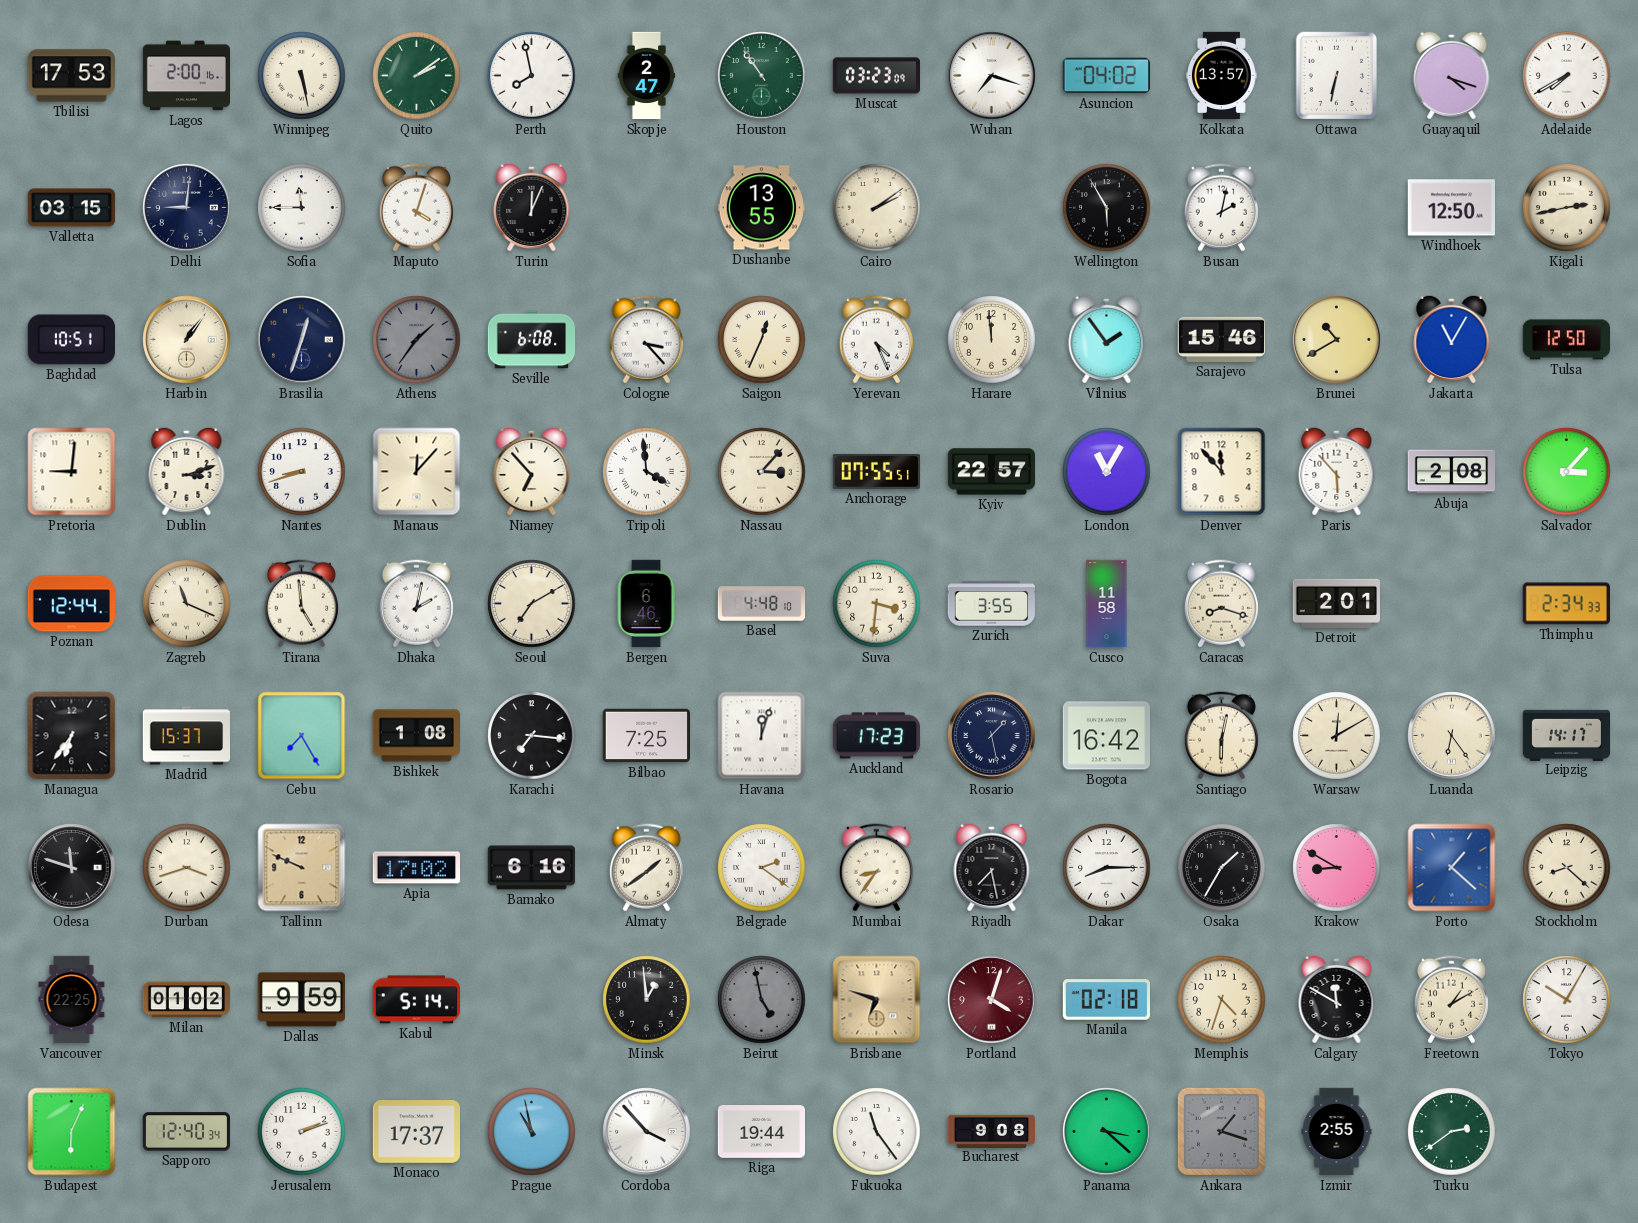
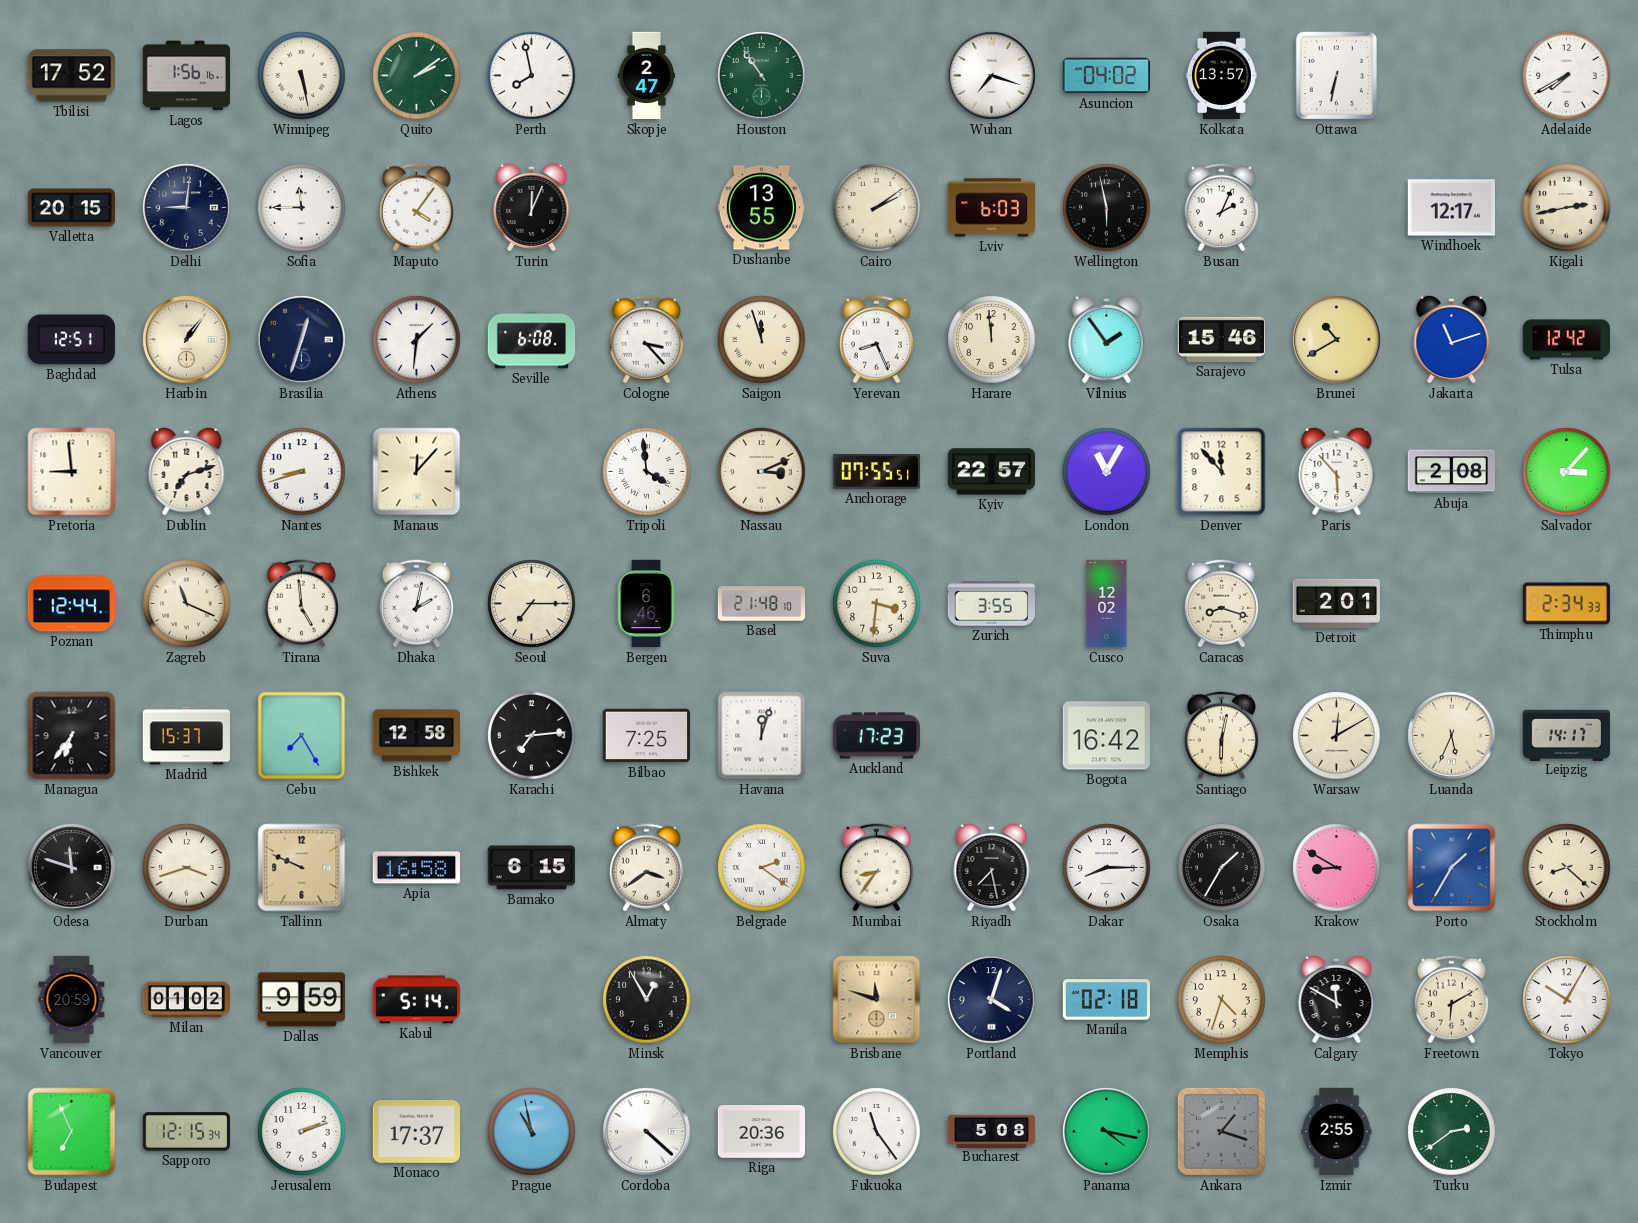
Tbilisi: 17:53 -> 17:52 (71, 76)
Lagos: 2:00 -> 1:56 (186, 76)
Muscat: 03:23 -> none (877, 76)
Guayaquil: 4:18 -> none (1452, 75)
Valletta: 03:15 -> 20:15 (72, 208)
Maputo: 4:03 -> 4:06 (416, 208)
Lviv: none -> 6:03 (991, 208)
Wellington: 5:55 -> 5:58 (1107, 208)
Busan: 2:02 -> 2:04 (1221, 208)
Windhoek: 12:50 -> 12:17 (1451, 208)
Baghdad: 10:51 -> 12:51 (71, 340)
Athens: 1:36 -> 1:31 (417, 340)
Athens dial: grey -> white (417, 340)
Saigon: 12:34 -> 11:57 (762, 340)
Yerevan: 4:26 -> 8:26 (876, 340)
Jakarta: 11:05 -> 11:12 (1452, 339)
Tulsa: 12:50 -> 12:42 (1567, 340)
Pretoria: 9:01 -> 8:59 (72, 472)
Dublin: 3:12 -> 7:12 (187, 471)
Niamey: 6:53 -> none (532, 471)
Nassau: 3:07 -> 3:11 (762, 472)
Seoul: 7:10 -> 7:15 (532, 604)
Basel: 4:48 -> 21:48 (762, 604)
Cusco: 11:58 -> 12:02 (1107, 604)
Bishkek: 1:08 -> 12:58 (416, 736)
Karachi: 7:16 -> 7:14 (532, 736)
Rosario: 1:28 -> none (992, 736)
Luanda: 6:24 -> 5:34 (1452, 736)
Apia: 17:02 -> 16:58 (416, 868)
Bamako: 6:16 -> 6:15 (531, 868)
Almaty: 1:39 -> 3:39 (646, 868)
Porto: 1:22 -> 1:35 (1452, 868)
Vancouver: 22:25 -> 20:59 (72, 1000)
Minsk: 12:59 -> 12:55 (647, 1000)
Beirut: 4:58 -> none (762, 1000)
Brisbane: 6:48 -> 11:48 (877, 1000)
Portland dial: burgundy -> navy (992, 1000)
Freetown: 1:10 -> 6:10 (1451, 1000)
Budapest: 6:04 -> 6:56 (72, 1132)
Sapporo: 12:40 -> 12:15 (186, 1132)
Cordoba: 3:53 -> 4:22 (647, 1132)
Riga: 19:44 -> 20:36 (762, 1132)
Bucharest: 9:08 -> 5:08 (992, 1131)
Panama: 3:22 -> 4:17 (1107, 1132)
